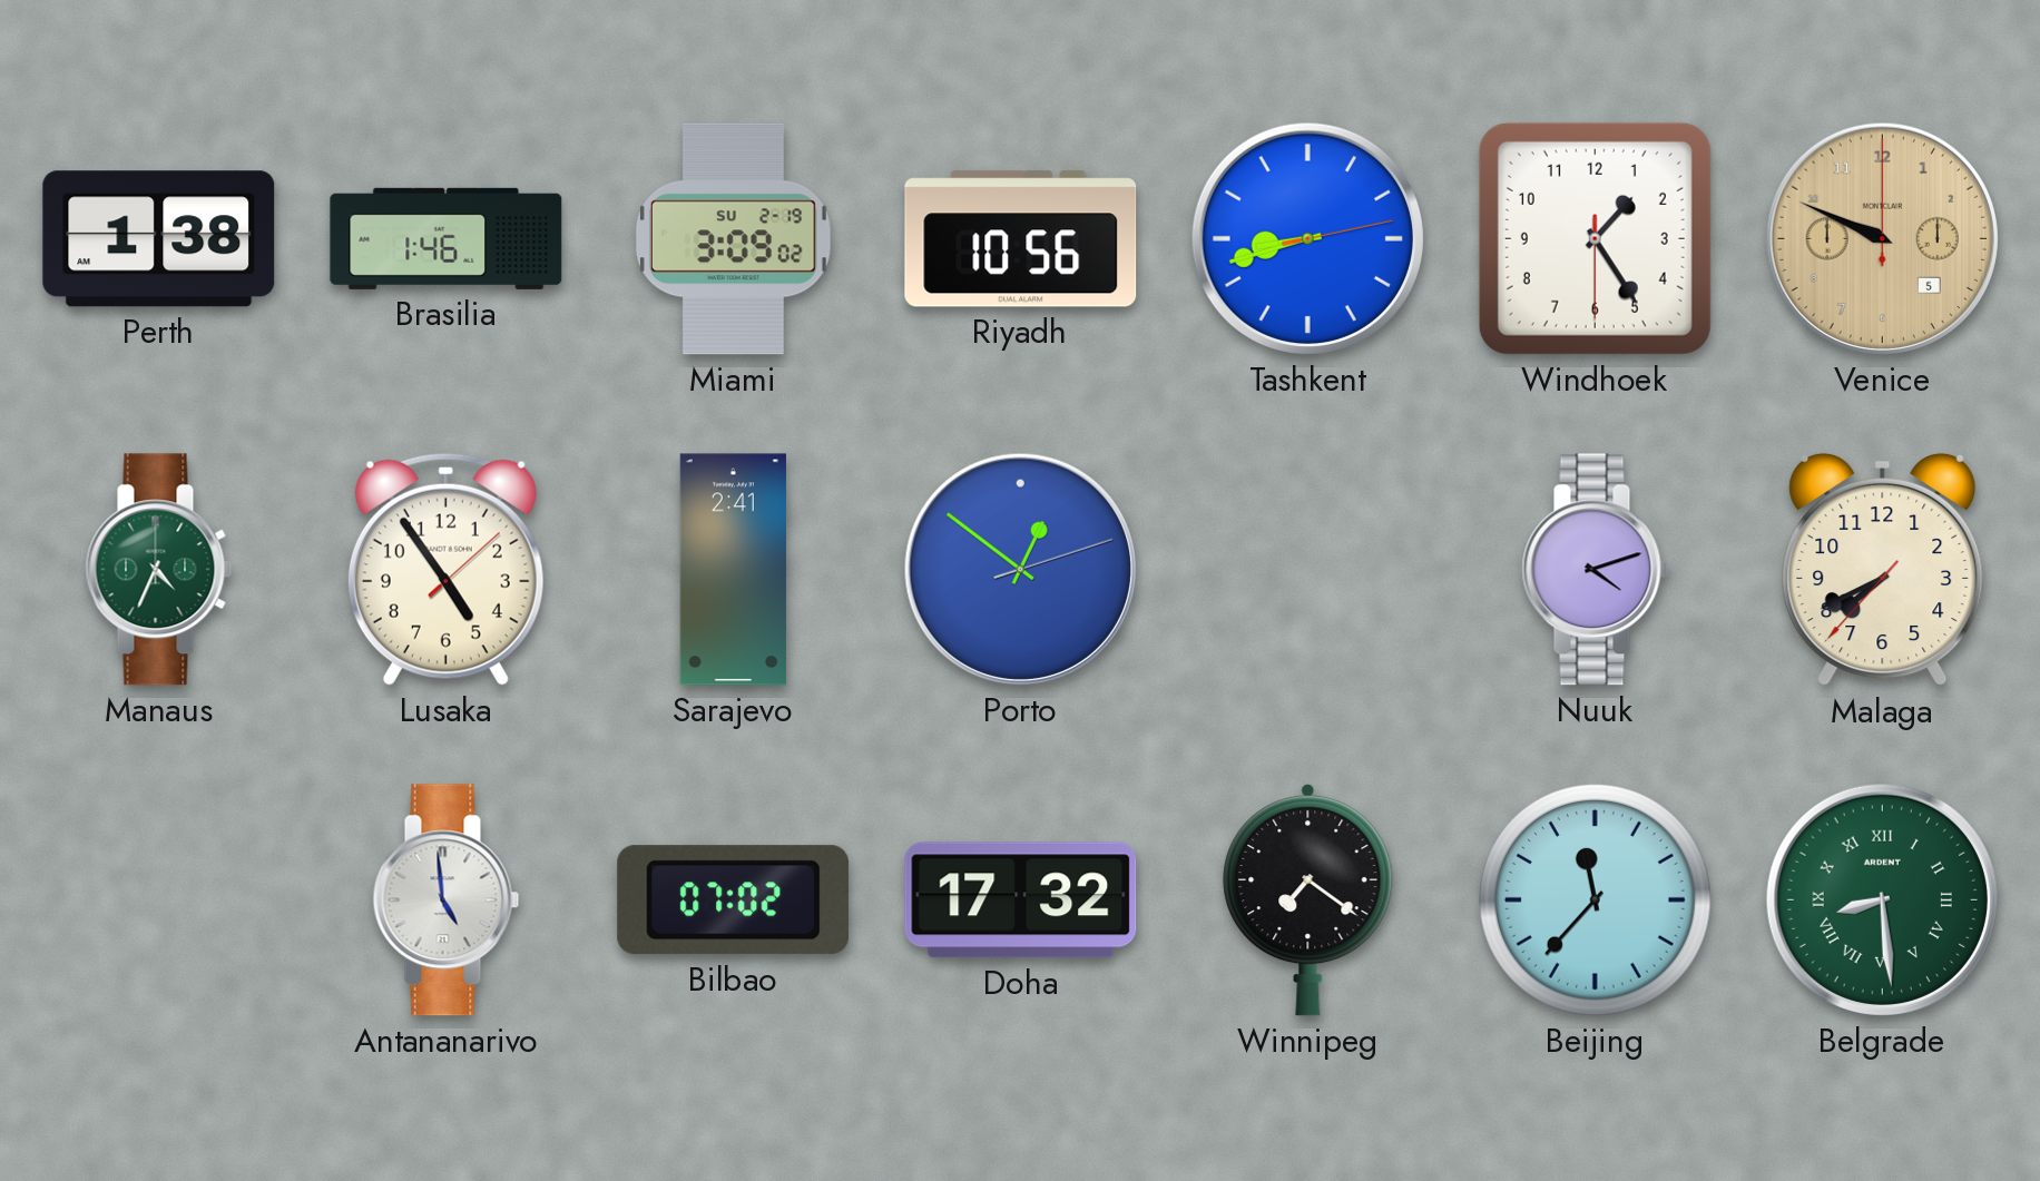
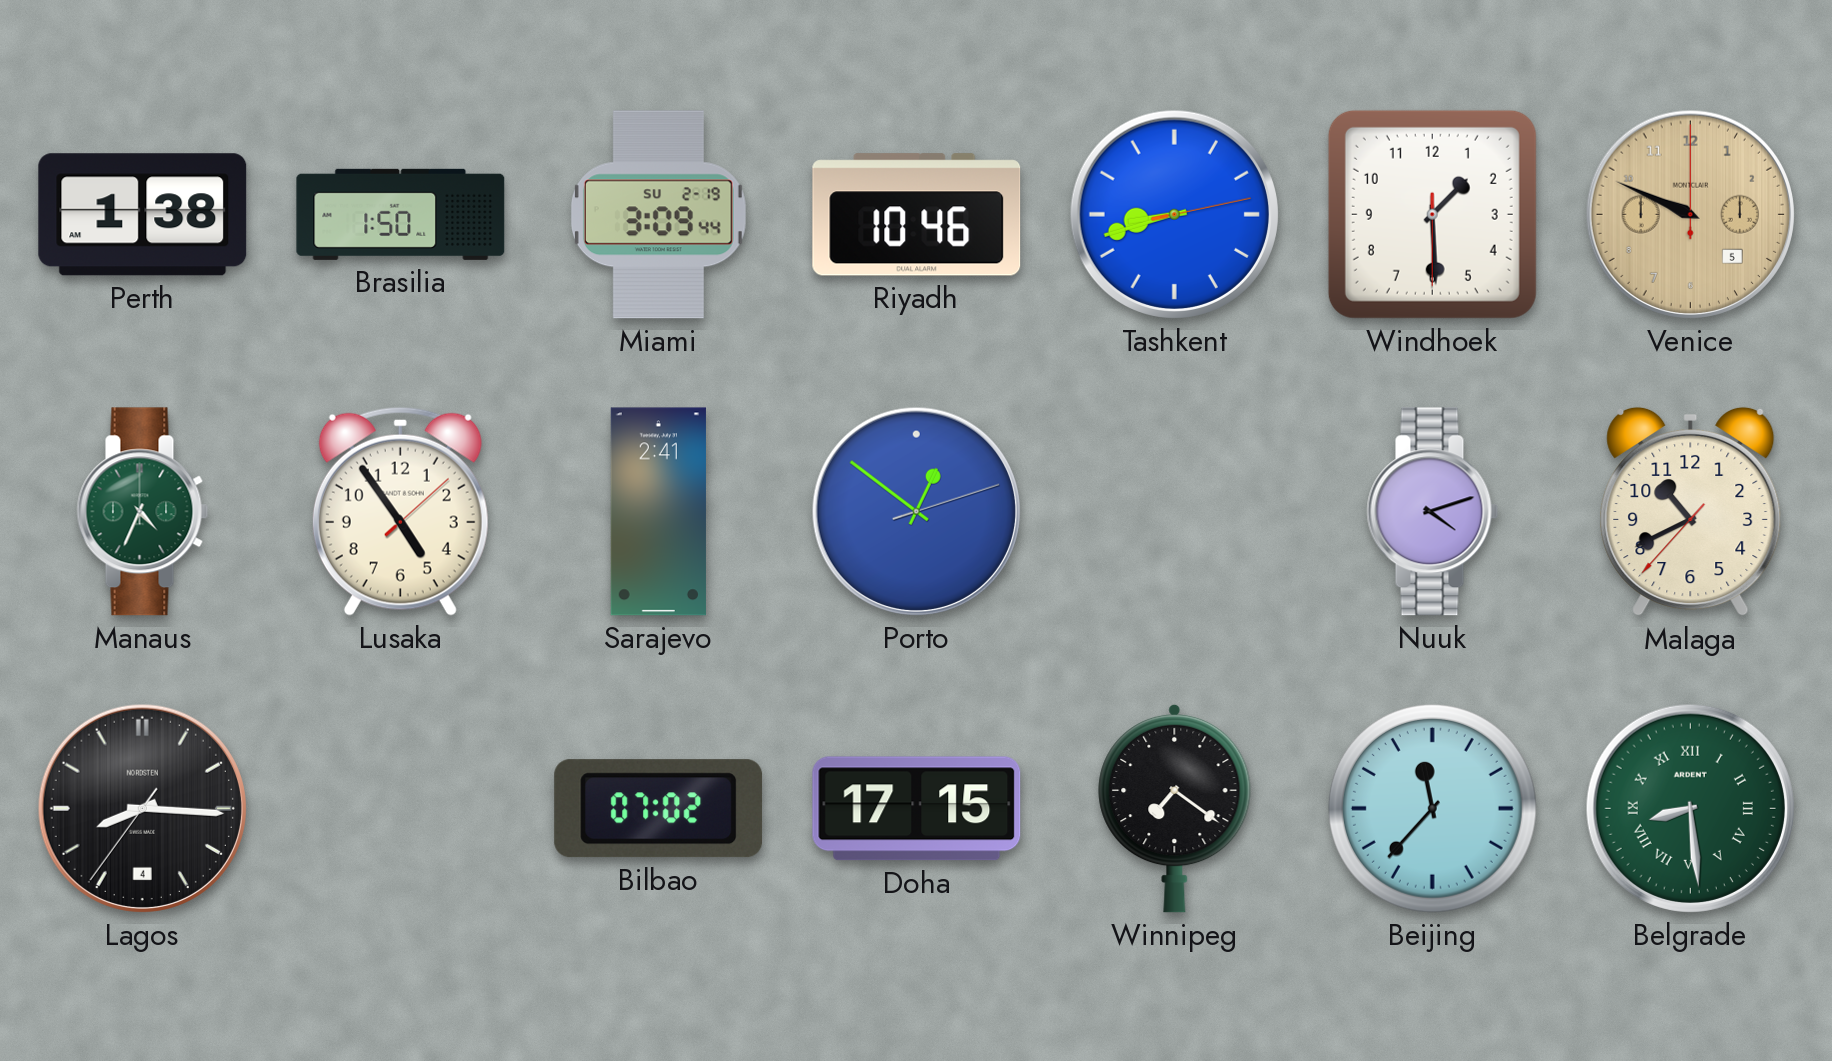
Brasilia: 1:46 -> 1:50 (401, 214)
Miami: 3:09:02 -> 3:09:44 (658, 215)
Riyadh: 10:56 -> 10:46 (917, 215)
Windhoek: 1:24 -> 1:29 (1432, 214)
Malaga: 7:40 -> 10:40 (1691, 512)
Lagos: none -> 8:15 (142, 808)
Antananarivo: 4:59 -> none (447, 900)
Doha: 17:32 -> 17:15 (917, 809)
